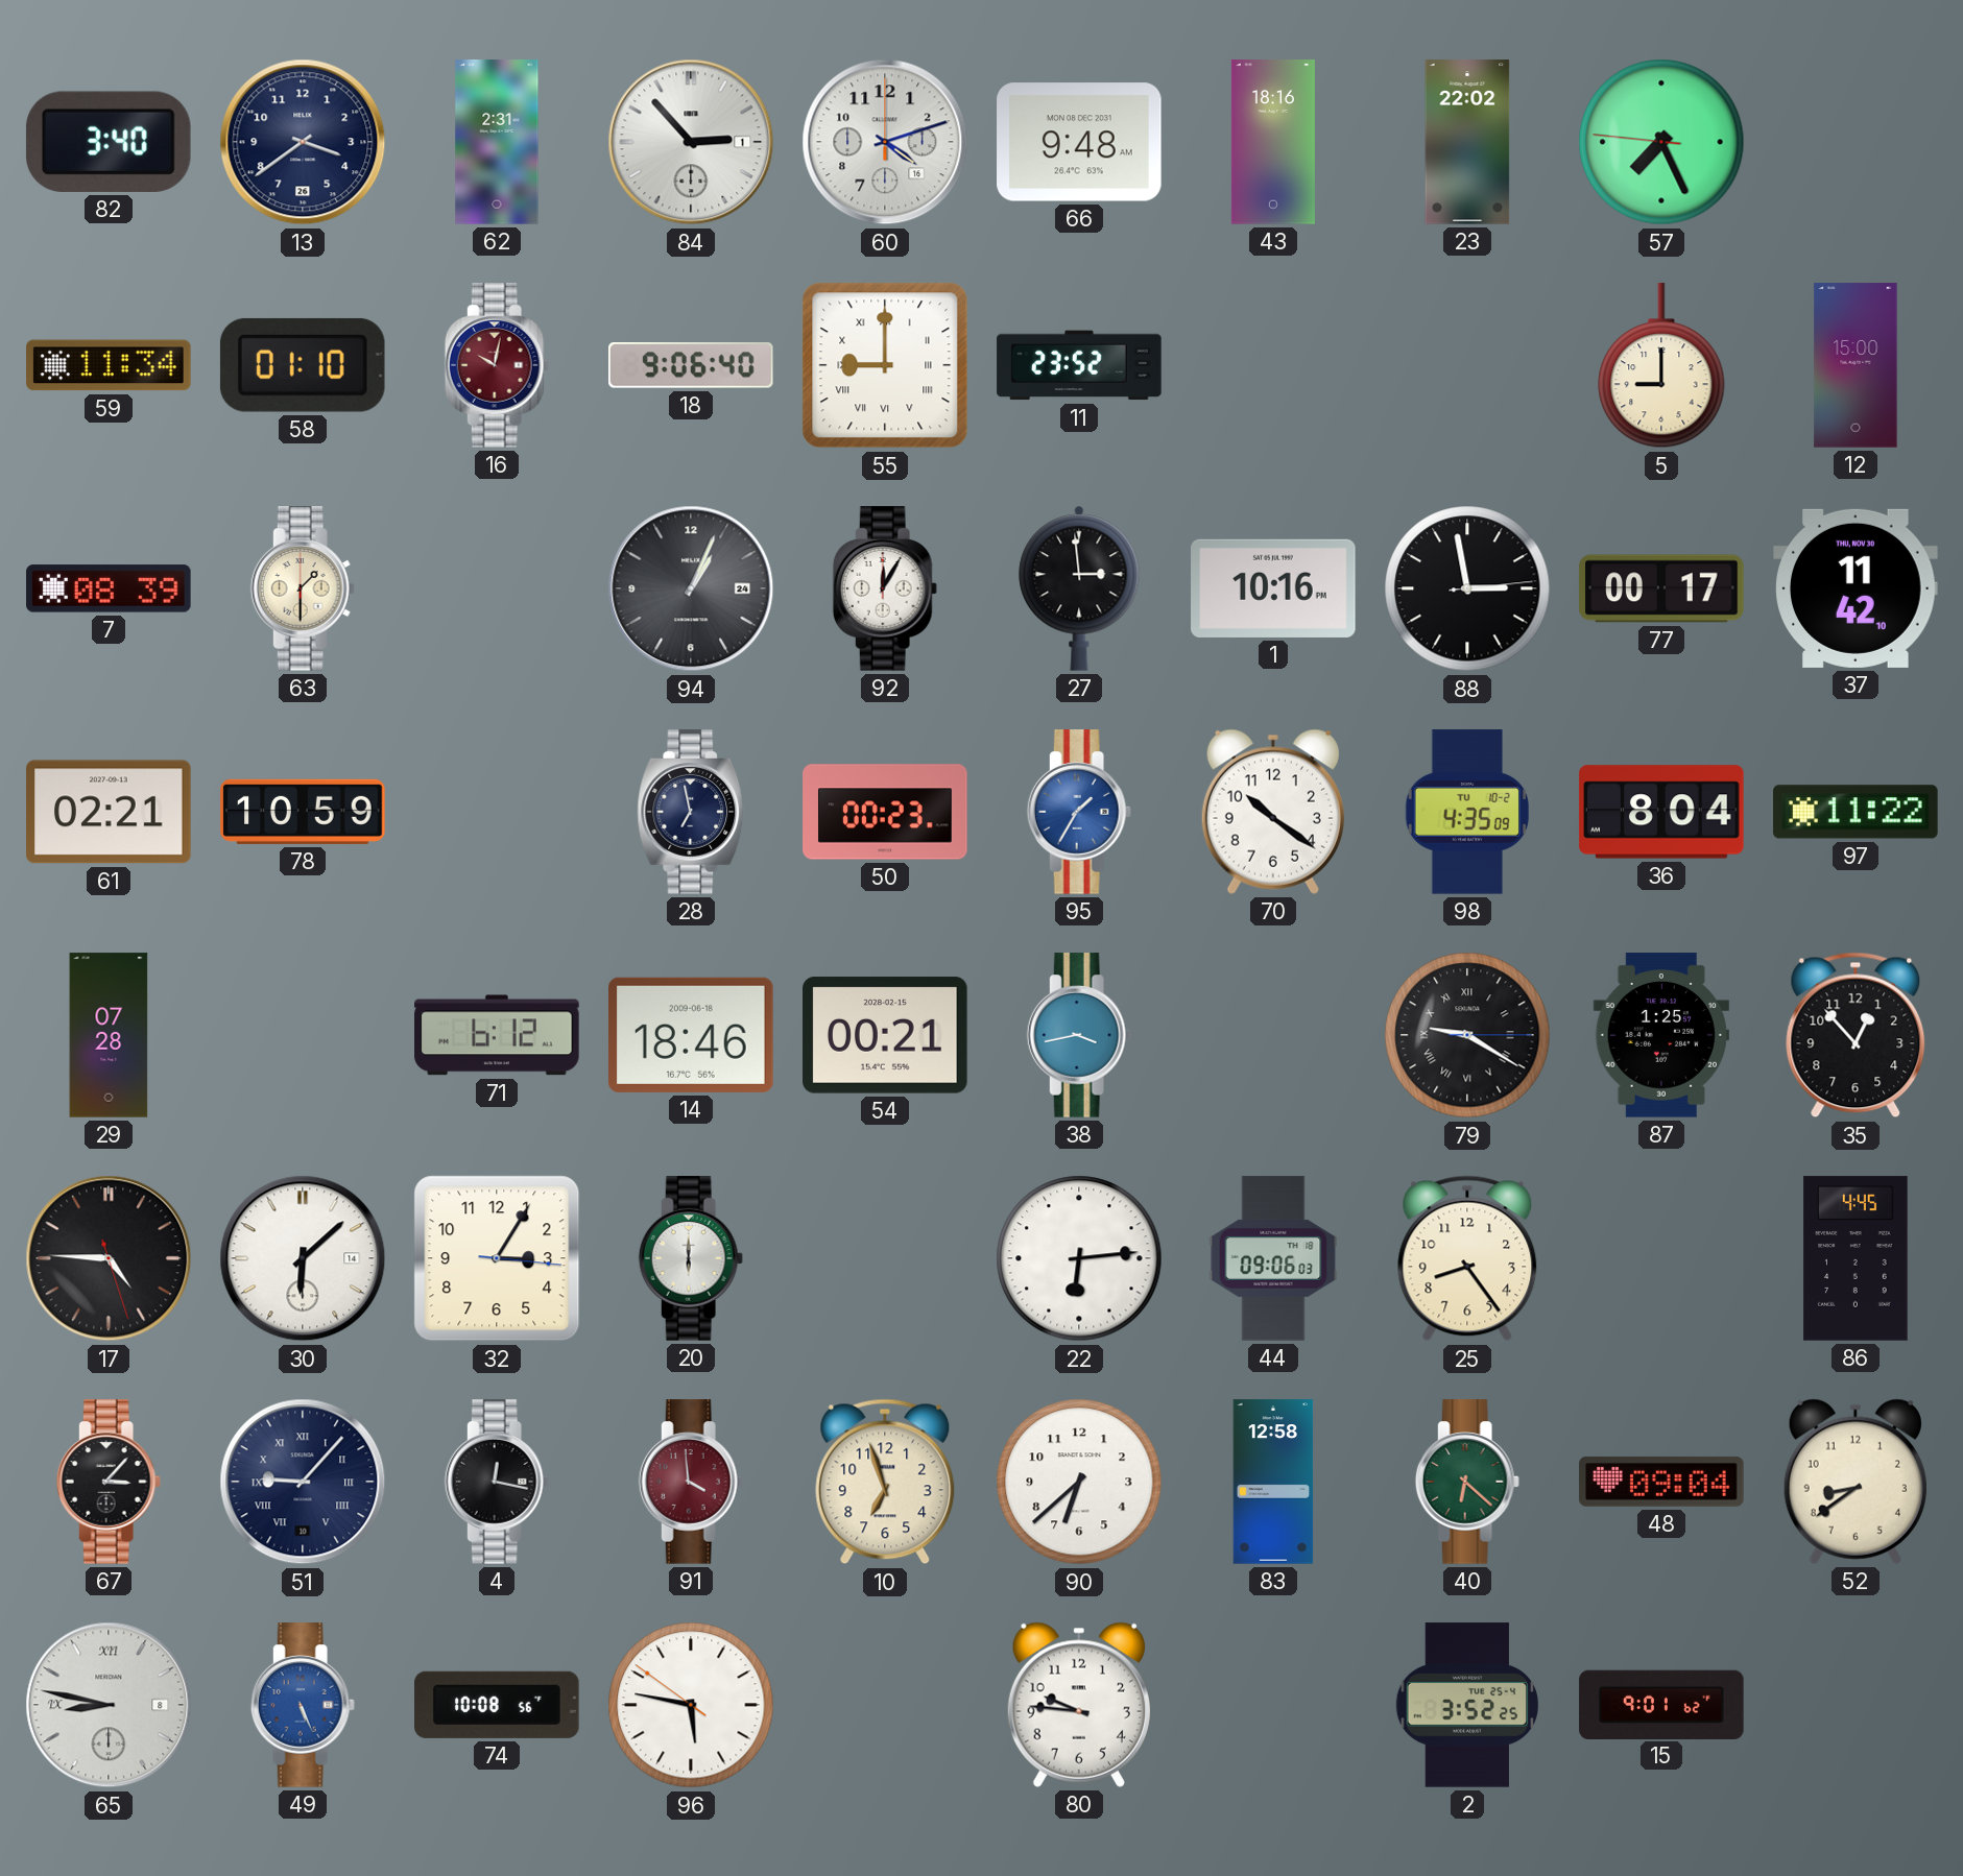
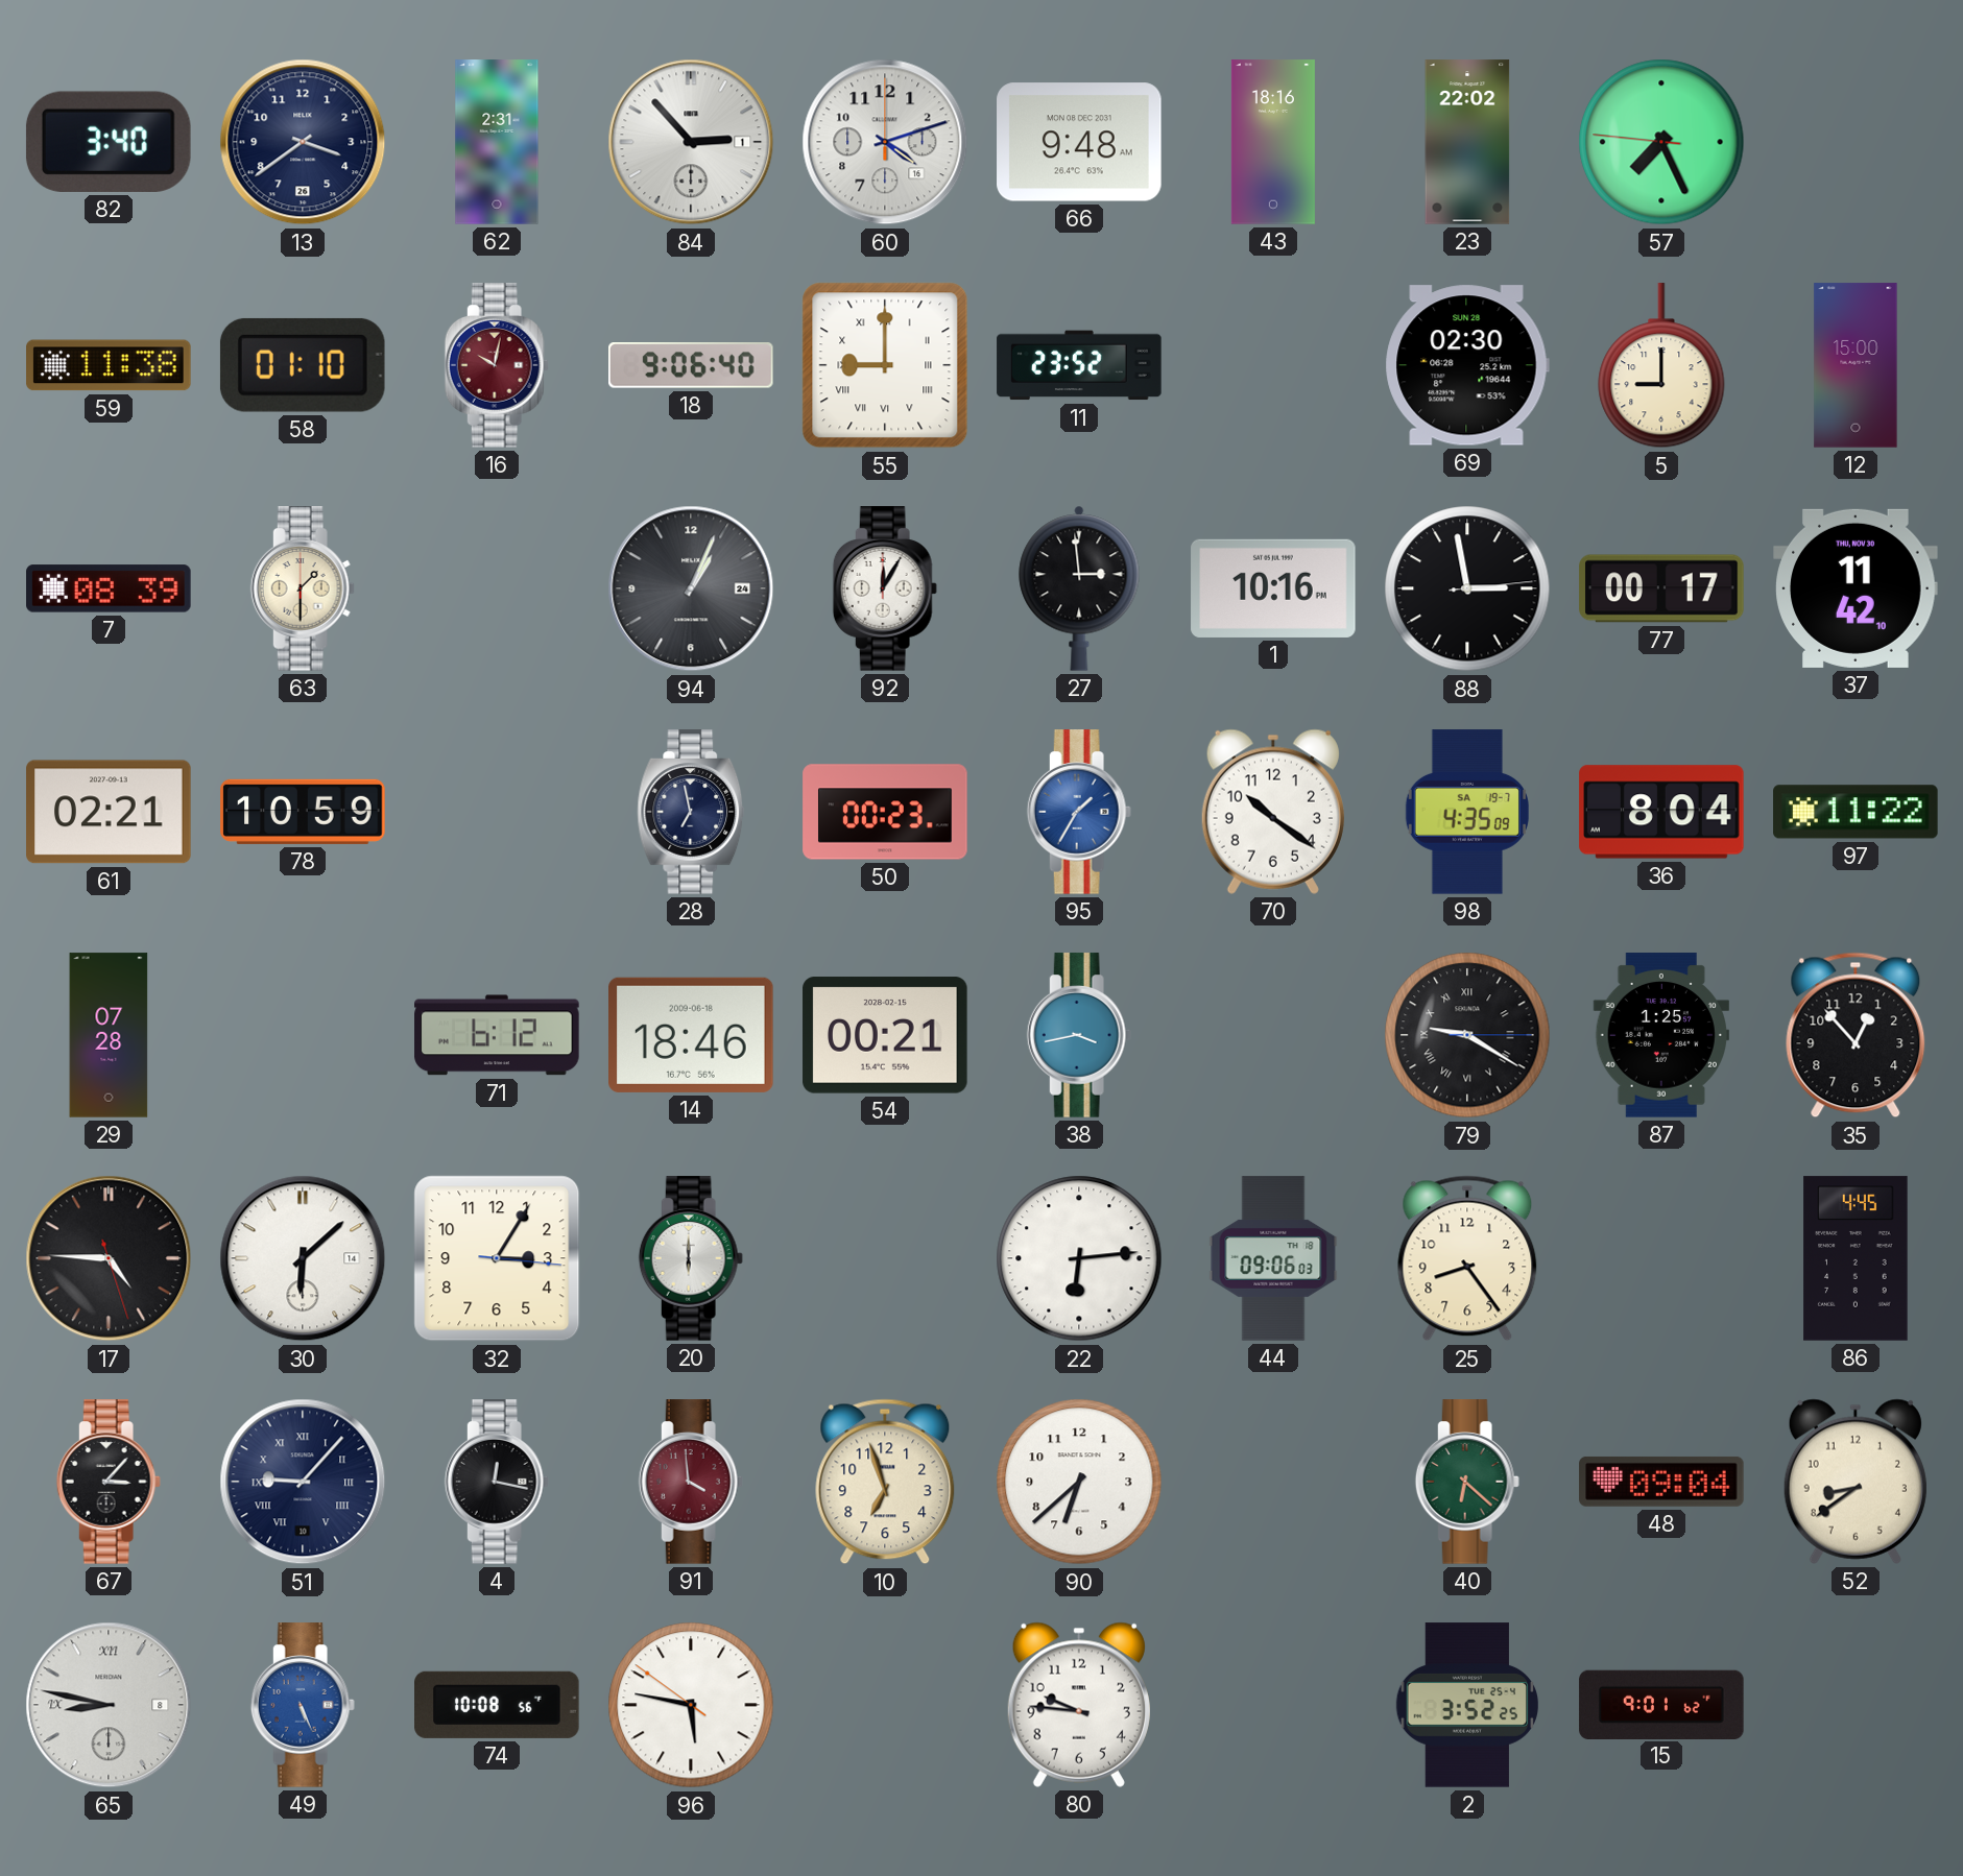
59: 11:34 -> 11:38 (109, 365)
69: none -> 02:30 (1467, 365)
98 date: TU 10-2 -> SA 19-7 (1467, 812)
83: 12:58 -> none (1273, 1482)
